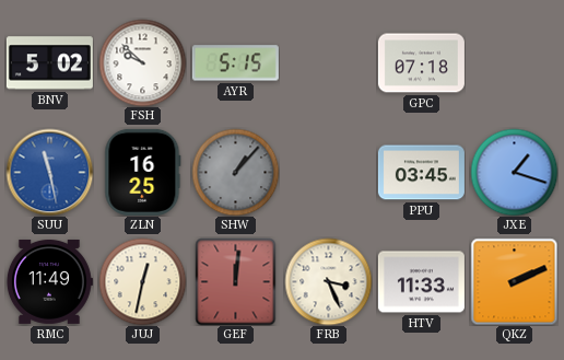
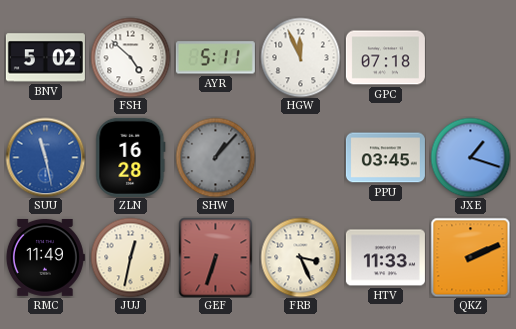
FSH: 9:52 -> 4:52 (130, 57)
AYR: 5:15 -> 5:11 (215, 58)
HGW: none -> 11:56 (300, 57)
ZLN: 16:25 -> 16:28 (131, 157)
GEF: 12:01 -> 6:33 (216, 257)
